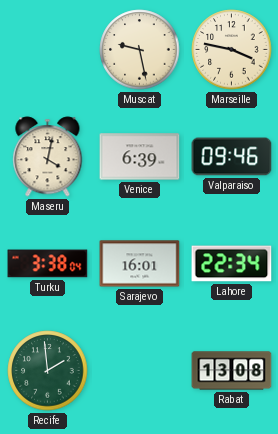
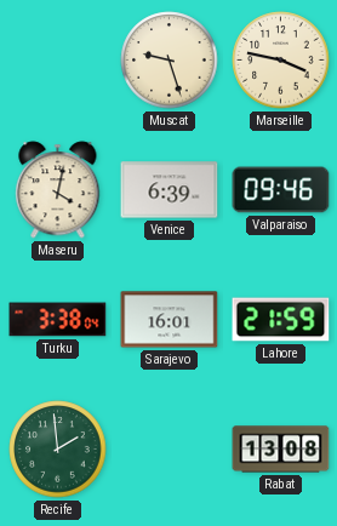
Muscat: 9:28 -> 9:27 (170, 61)
Lahore: 22:34 -> 21:59 (281, 320)
